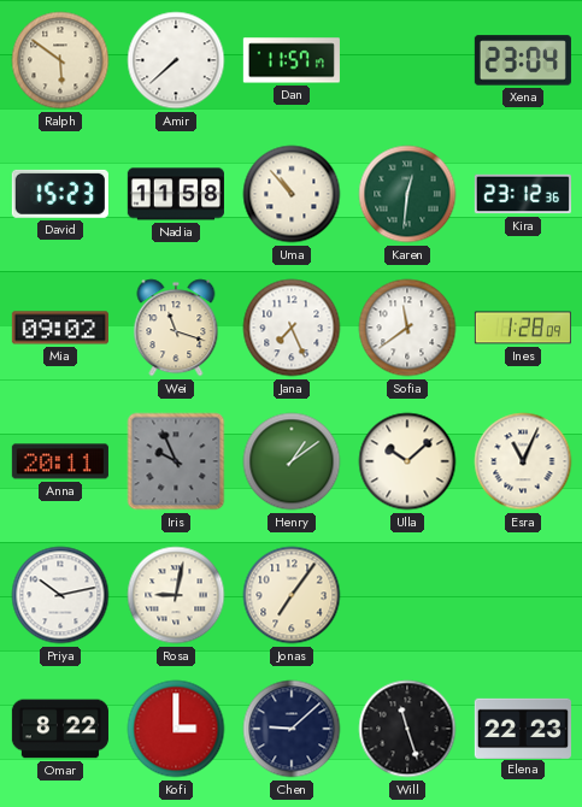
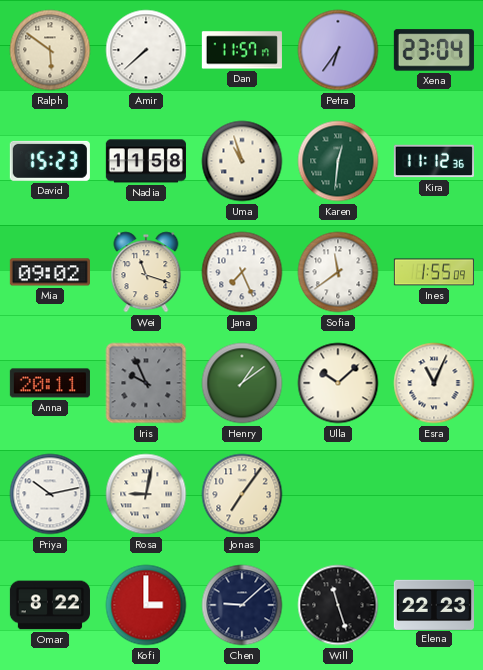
Petra: none -> 6:36 (338, 50)
Uma: 10:53 -> 10:57 (242, 161)
Kira: 23:12 -> 11:12 (434, 161)
Ines: 1:28 -> 1:55 (434, 272)
